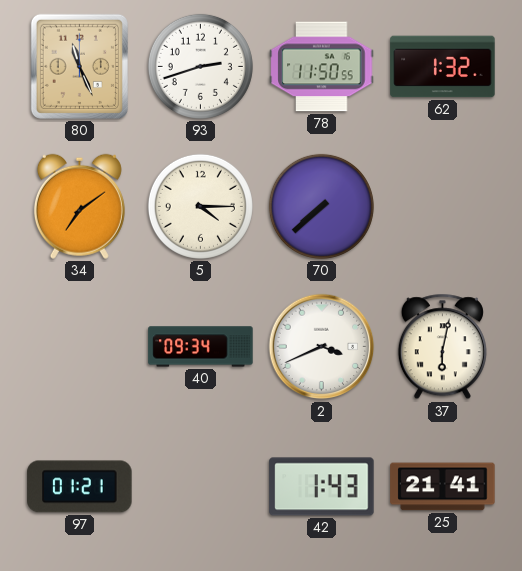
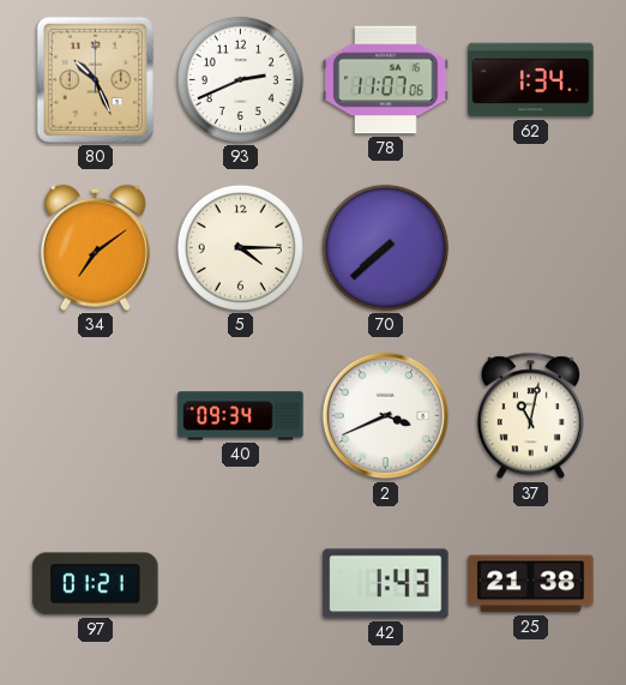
80: 11:26 -> 10:26 (95, 79)
93: 2:42 -> 2:41 (240, 79)
78: 11:50 -> 11:07 (386, 80)
62: 1:32 -> 1:34 (531, 80)
37: 6:02 -> 11:02 (530, 416)
25: 21:41 -> 21:38 (531, 584)
